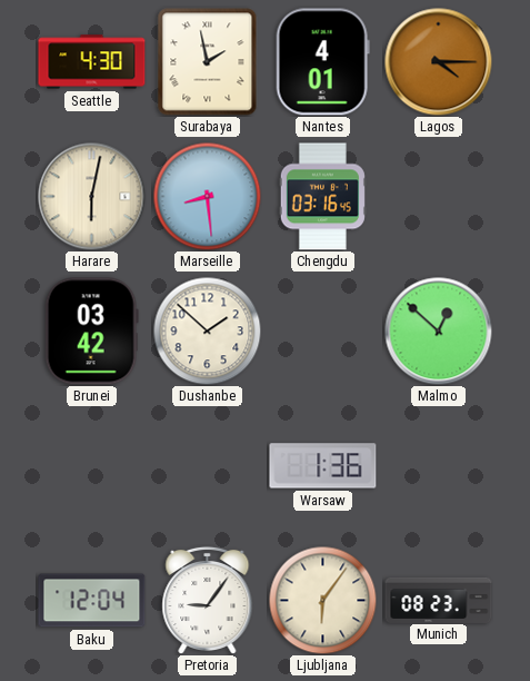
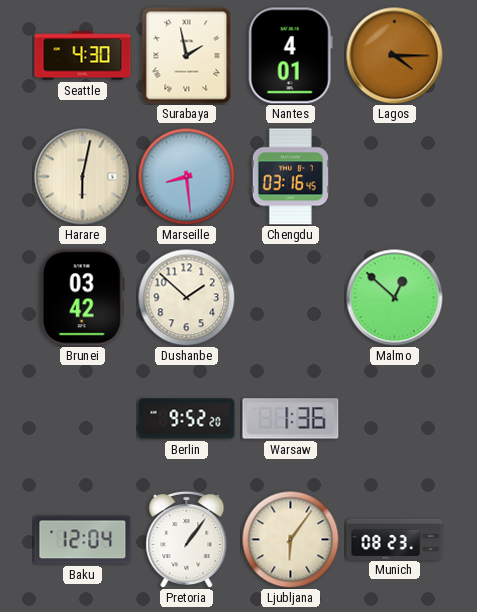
Berlin: none -> 9:52 (187, 419)
Pretoria: 9:06 -> 1:06 (187, 539)
